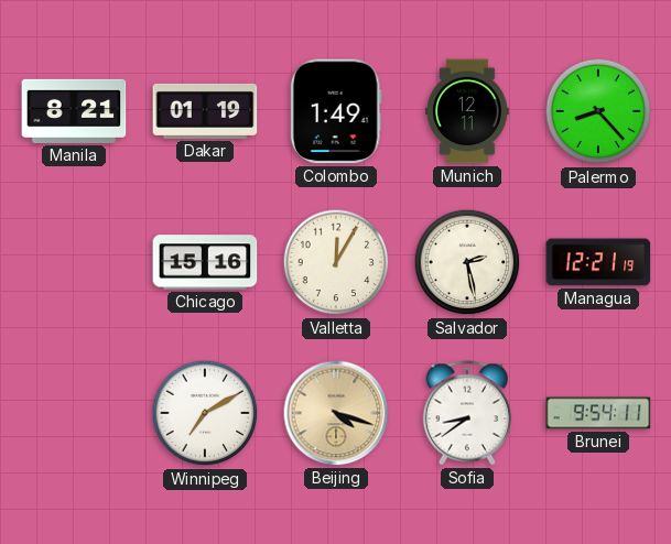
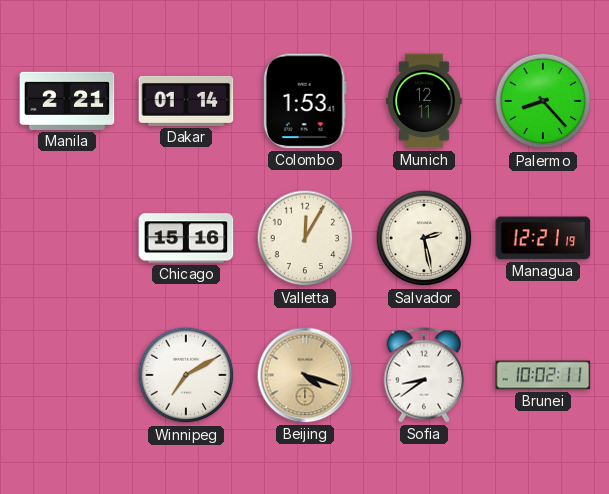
Manila: 8:21 -> 2:21 (67, 101)
Dakar: 01:19 -> 01:14 (186, 101)
Colombo: 1:49 -> 1:53 (305, 101)
Brunei: 9:54 -> 10:02 (543, 375)
